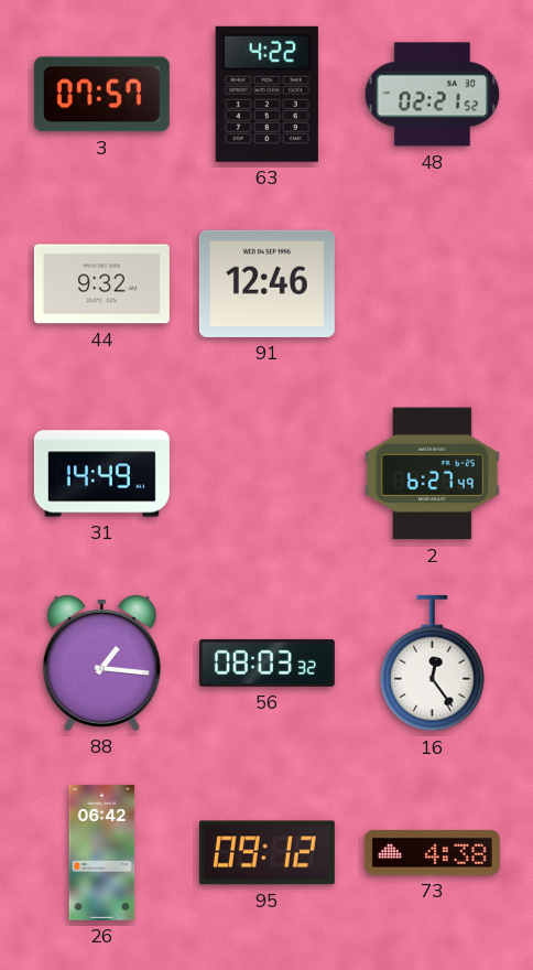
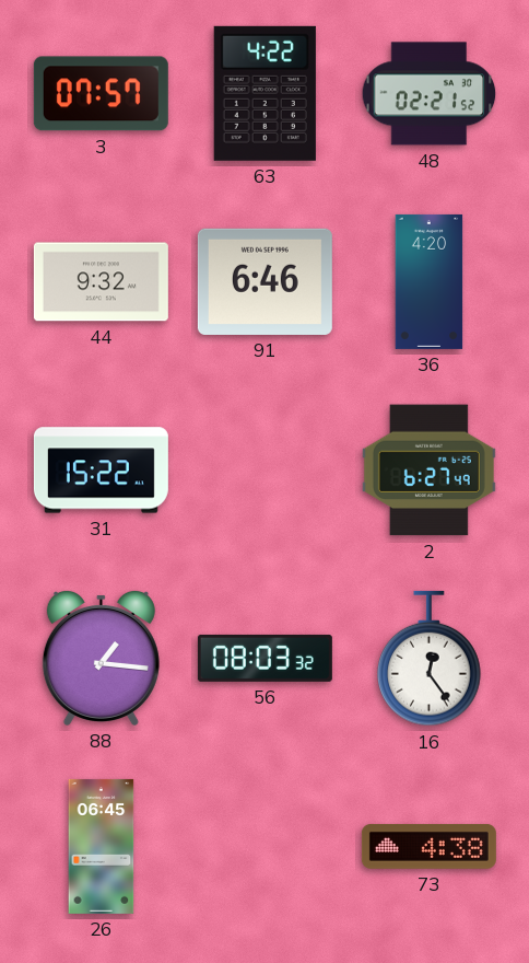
91: 12:46 -> 6:46 (264, 281)
36: none -> 4:20 (430, 281)
31: 14:49 -> 15:22 (101, 471)
26: 06:42 -> 06:45 (102, 846)
95: 09:12 -> none (266, 853)
